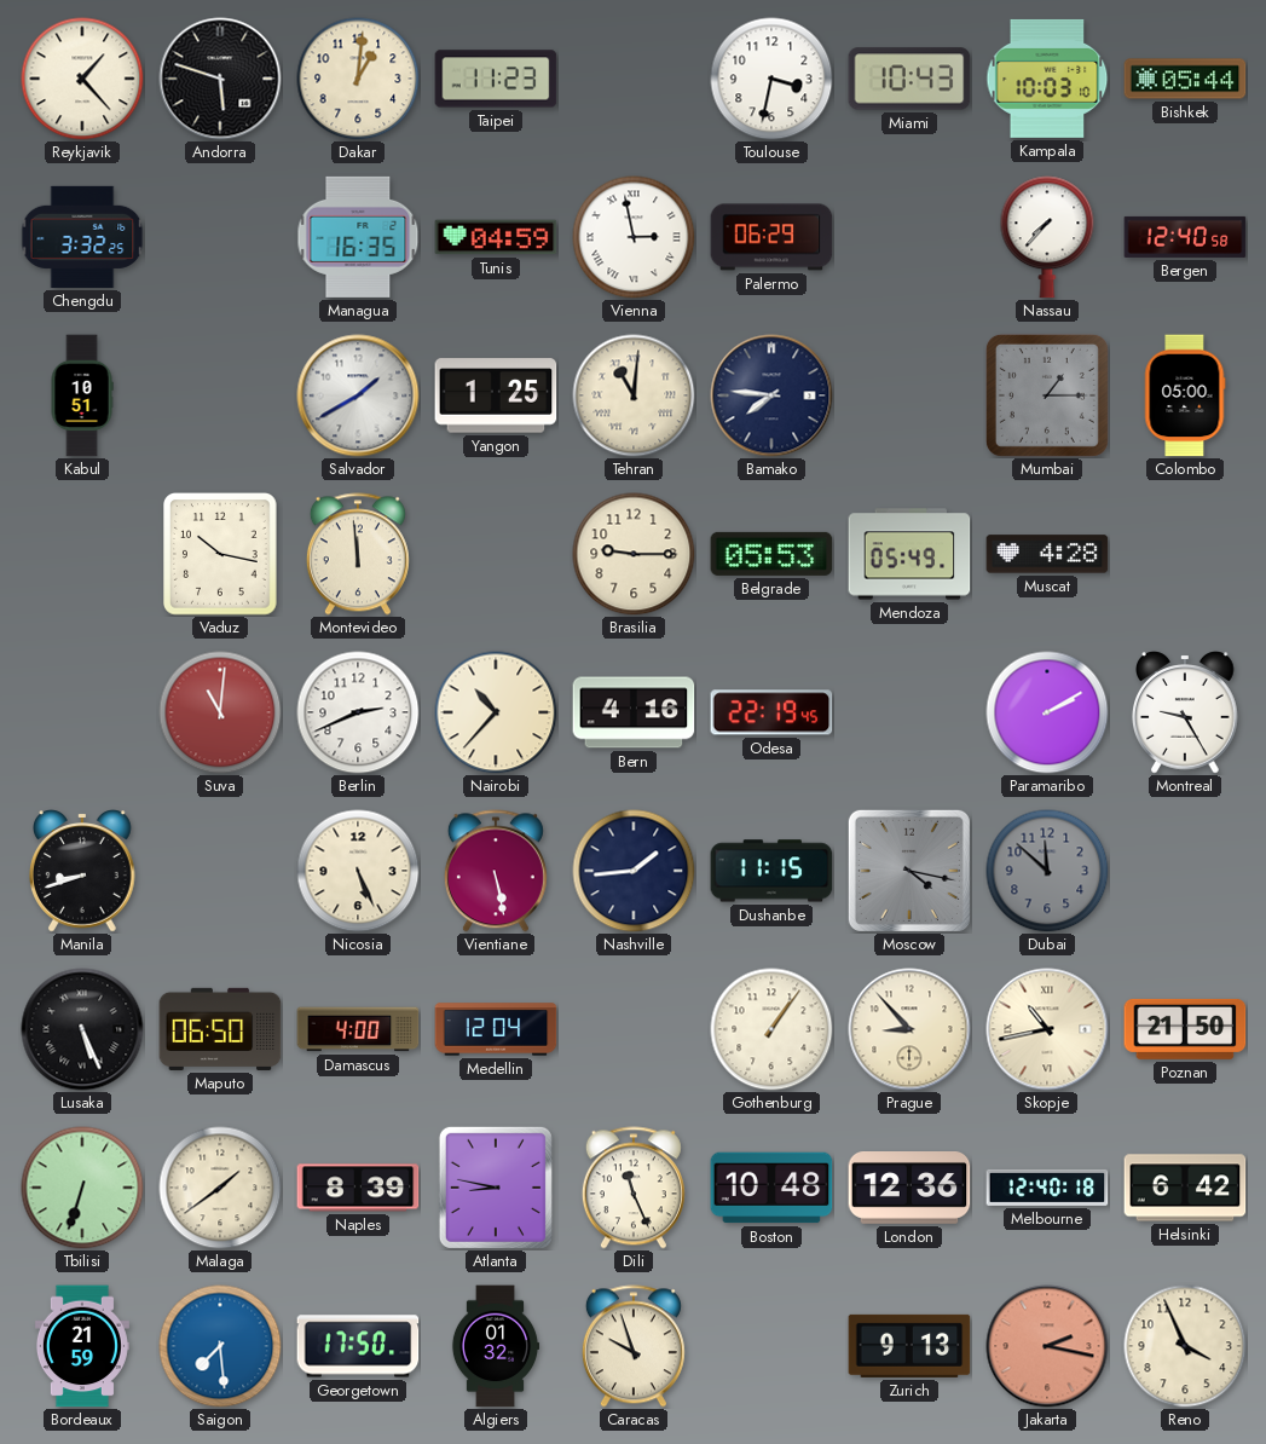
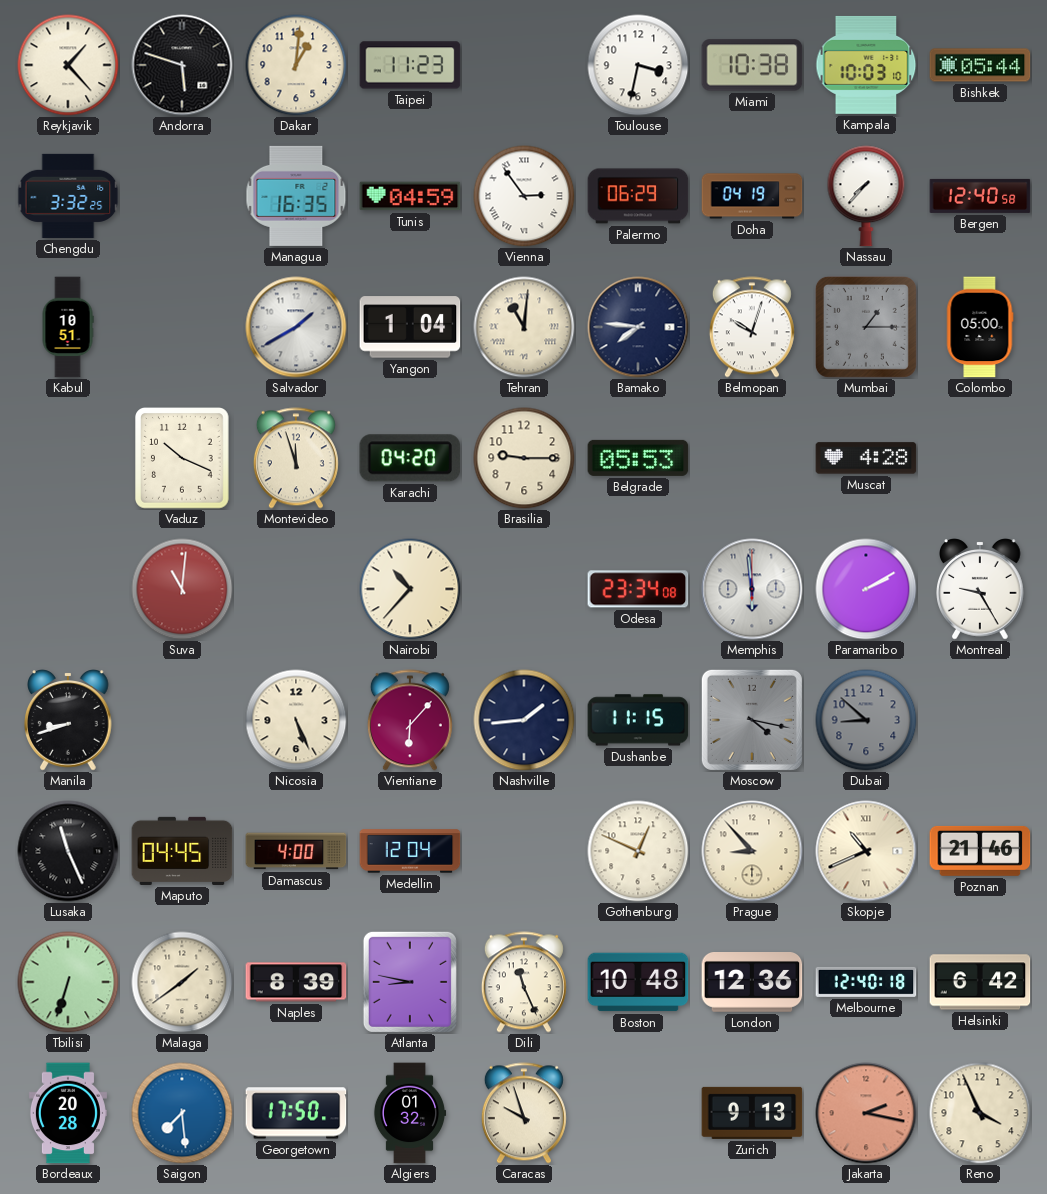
Miami: 10:43 -> 10:38 (752, 65)
Vienna: 2:58 -> 2:54 (524, 196)
Doha: none -> 04:19 (752, 196)
Yangon: 1:25 -> 1:04 (410, 327)
Belmopan: none -> 10:03 (752, 327)
Vaduz: 10:17 -> 10:19 (183, 459)
Montevideo: 11:59 -> 11:57 (296, 458)
Karachi: none -> 04:20 (410, 458)
Mendoza: 05:49 -> none (909, 554)
Berlin: 2:41 -> none (358, 712)
Bern: 4:16 -> none (634, 712)
Odesa: 22:19 -> 23:34 (638, 589)
Memphis: none -> 5:59 (752, 589)
Vientiane: 5:28 -> 6:07 (410, 720)
Dubai: 11:52 -> 8:52 (866, 720)
Lusaka: 5:26 -> 11:26 (68, 851)
Maputo: 06:50 -> 04:45 (182, 851)
Gothenburg: 1:06 -> 12:49 (638, 851)
Skopje: 10:43 -> 10:41 (866, 851)
Poznan: 21:50 -> 21:46 (980, 851)
Bordeaux: 21:59 -> 20:28 (68, 1113)
